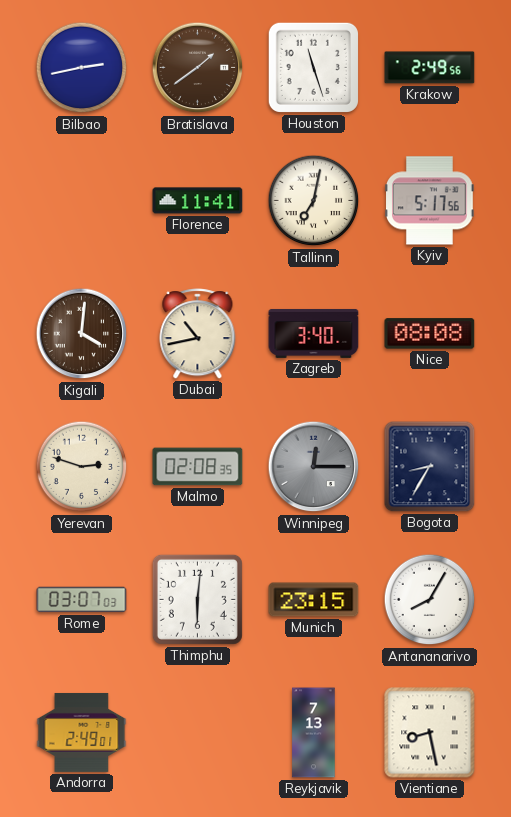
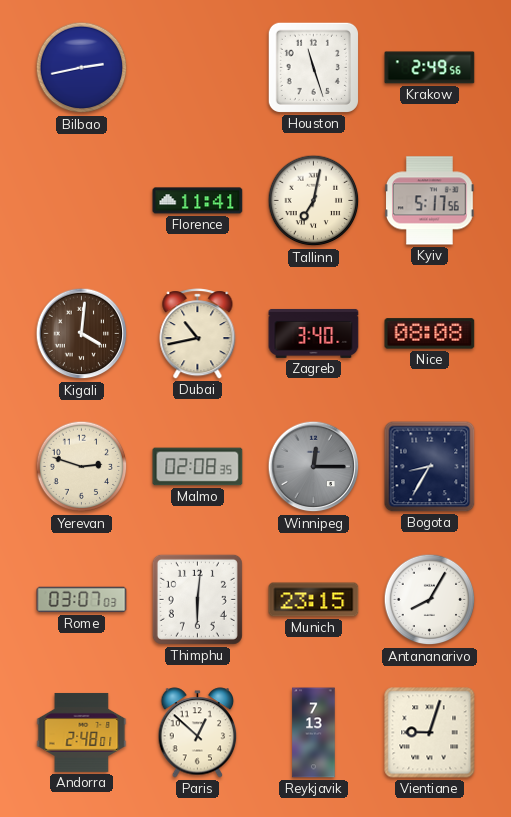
Bratislava: 1:39 -> none (198, 68)
Andorra: 2:49 -> 2:48 (82, 732)
Paris: none -> 12:52 (198, 733)
Vientiane: 8:28 -> 9:03 (430, 733)
